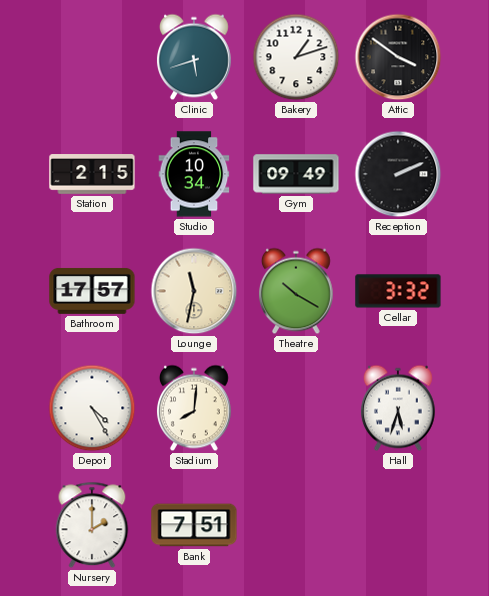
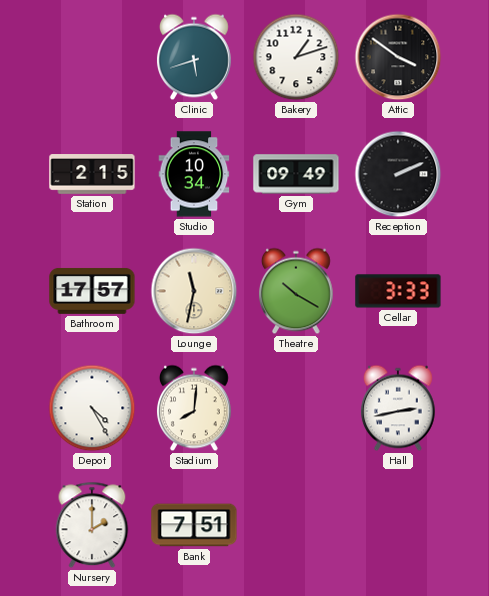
Cellar: 3:32 -> 3:33 (398, 291)
Hall: 5:33 -> 2:43 (398, 408)
